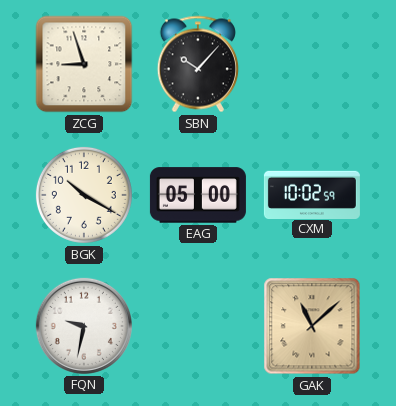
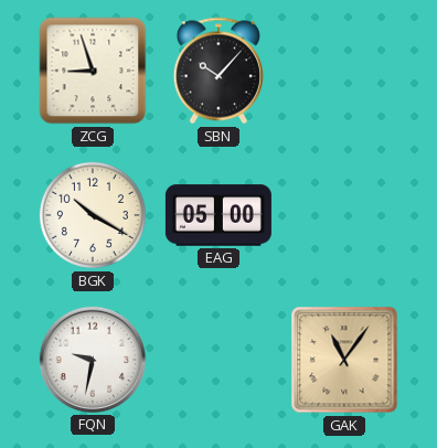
CXM: 10:02 -> none (312, 194)
GAK: 11:08 -> 11:06 (344, 360)
